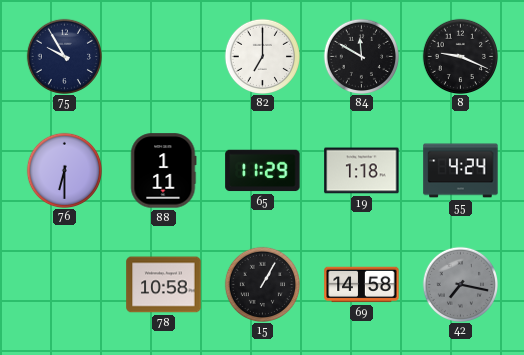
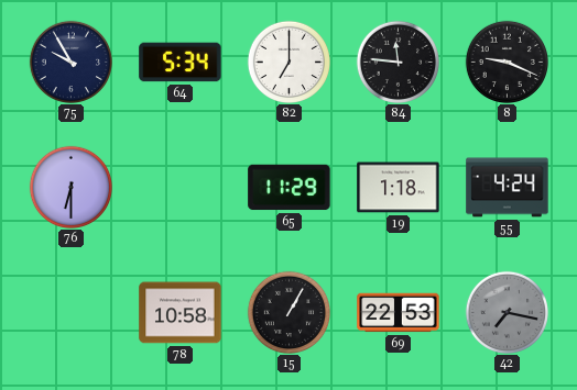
64: none -> 5:34 (181, 63)
84: 11:50 -> 11:46 (398, 62)
88: 1:11 -> none (164, 171)
69: 14:58 -> 22:53 (399, 313)
